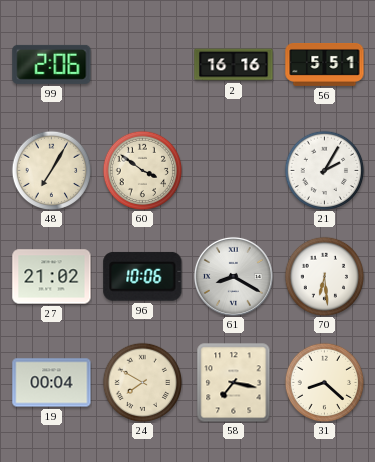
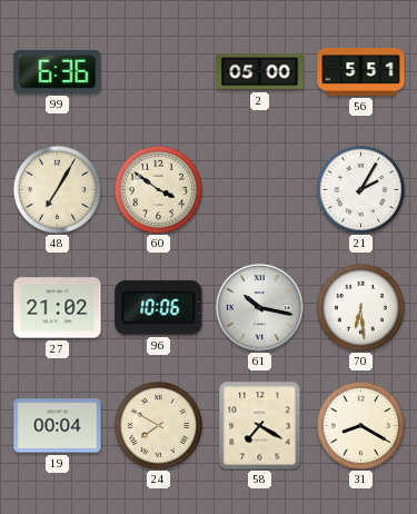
99: 2:06 -> 6:36 (58, 71)
2: 16:16 -> 05:00 (260, 72)
61: 8:20 -> 10:17 (259, 307)
58: 7:17 -> 7:20 (260, 426)
31: 8:22 -> 8:20 (360, 425)
